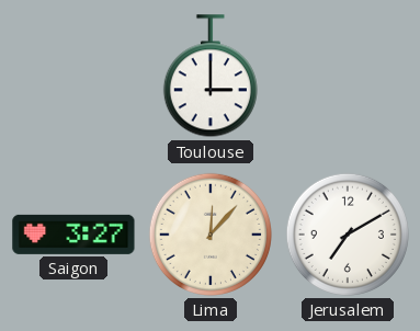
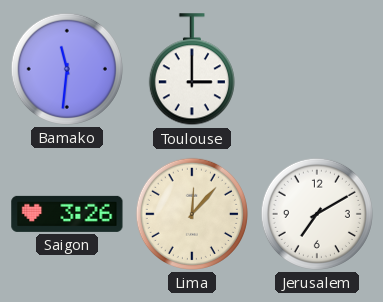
Bamako: none -> 11:31 (67, 69)
Saigon: 3:27 -> 3:26 (67, 214)
